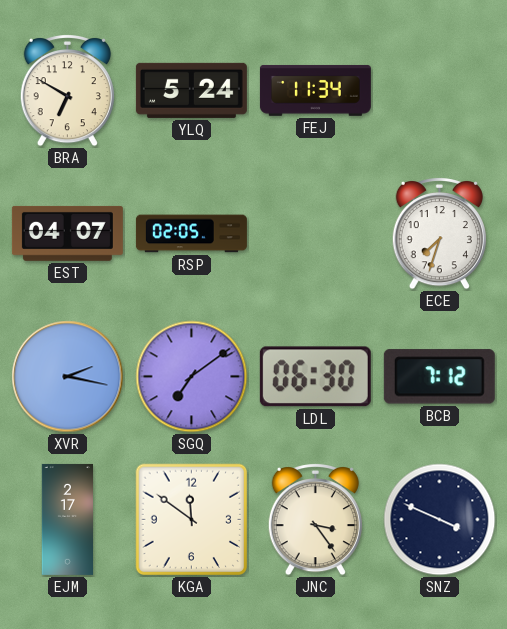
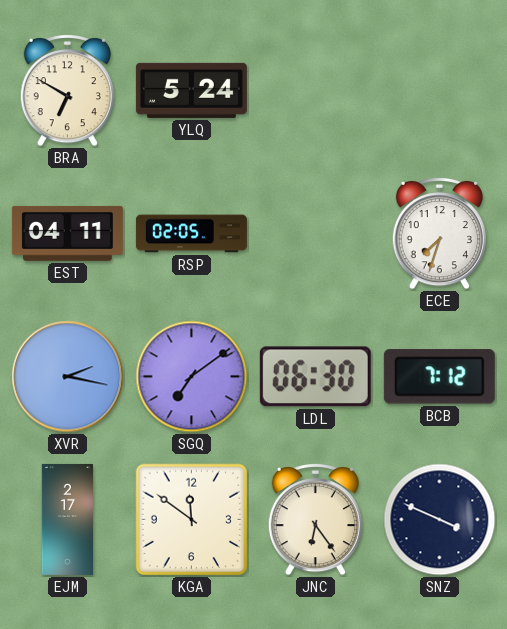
FEJ: 11:34 -> none (315, 90)
EST: 04:07 -> 04:11 (67, 233)
JNC: 3:24 -> 6:24 (315, 520)
